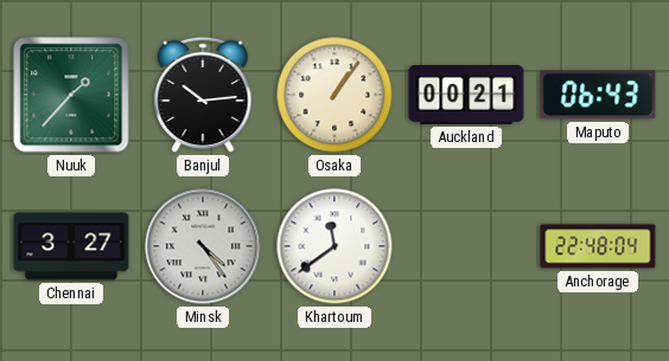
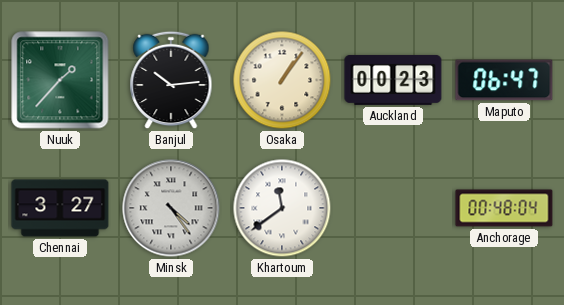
Auckland: 00:21 -> 00:23 (393, 80)
Maputo: 06:43 -> 06:47 (504, 80)
Anchorage: 22:48 -> 00:48 (504, 208)
